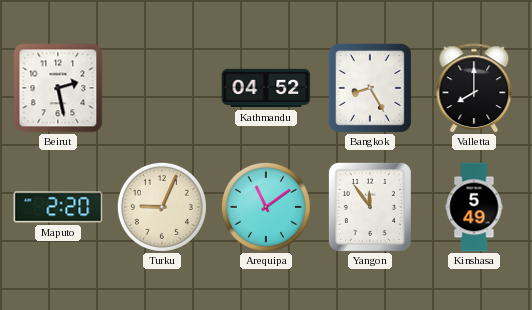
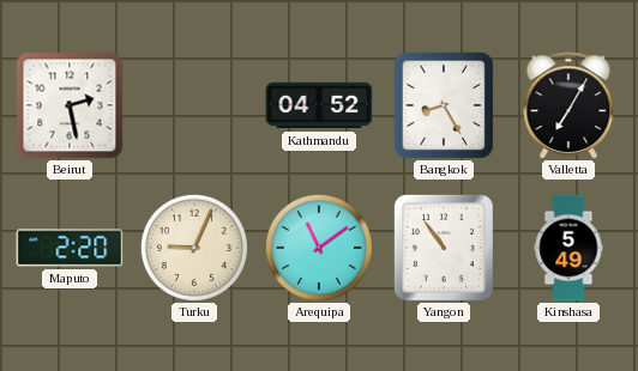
Valletta: 8:00 -> 7:05 (568, 105)
Yangon: 11:54 -> 10:54 (444, 248)
